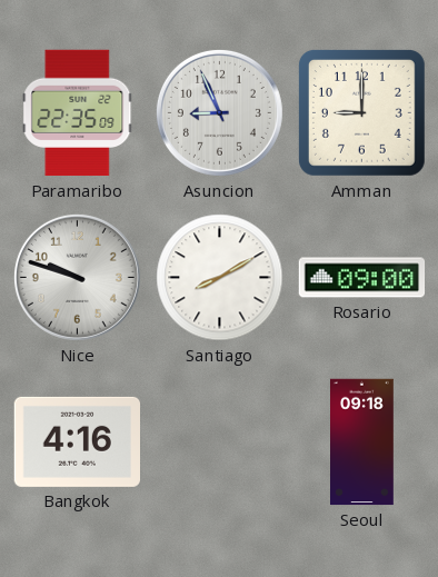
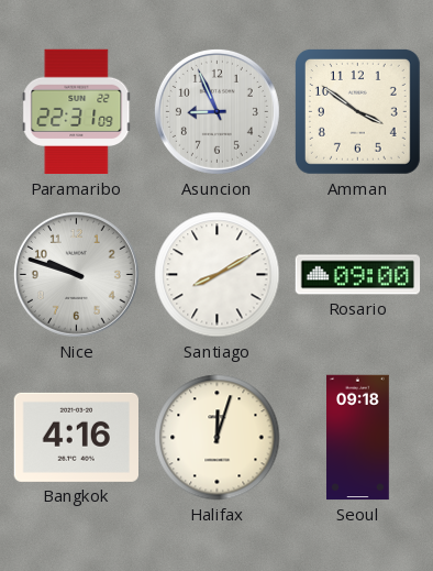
Paramaribo: 22:35 -> 22:31 (77, 112)
Amman: 9:00 -> 3:51 (357, 111)
Halifax: none -> 12:03 (218, 438)
